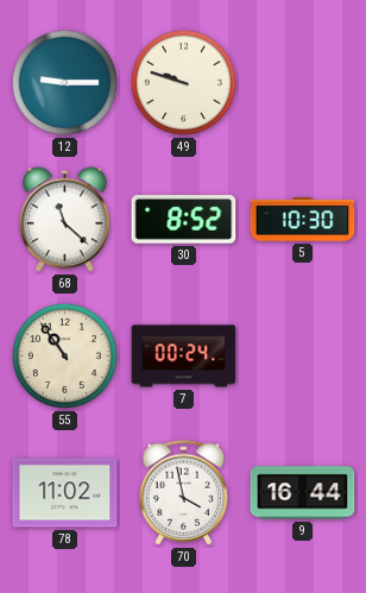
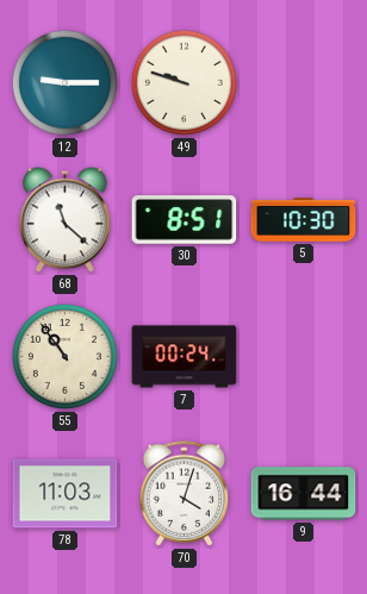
30: 8:52 -> 8:51 (185, 220)
78: 11:02 -> 11:03 (66, 494)
70: 3:58 -> 4:03 (185, 494)
